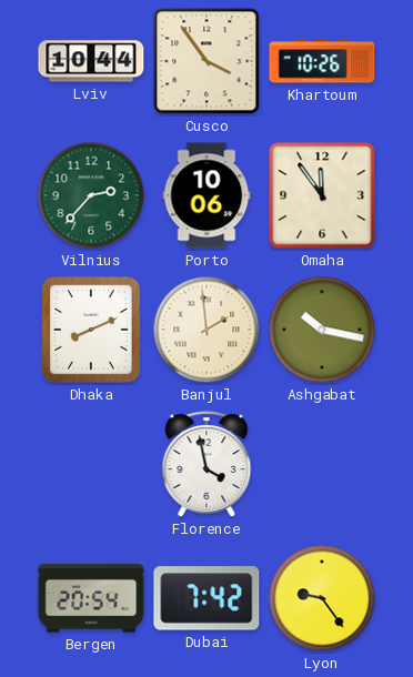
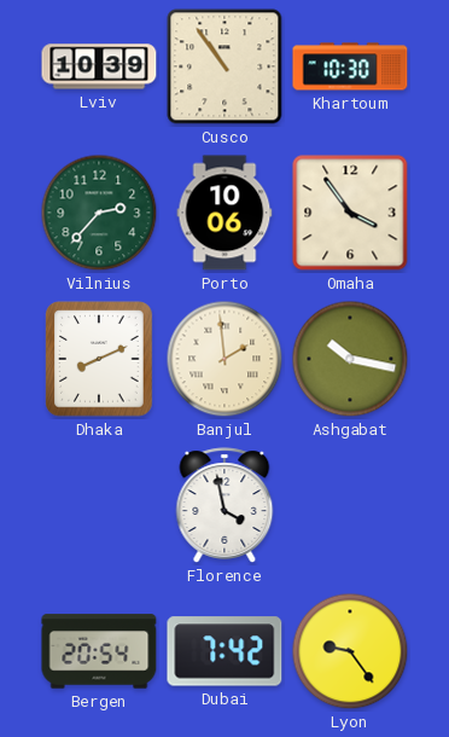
Lviv: 10:44 -> 10:39 (99, 66)
Cusco: 3:54 -> 10:54 (224, 66)
Khartoum: 10:26 -> 10:30 (350, 66)
Omaha: 11:54 -> 3:54 (350, 213)
